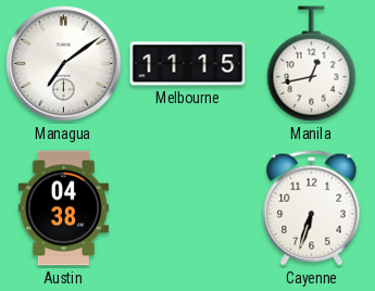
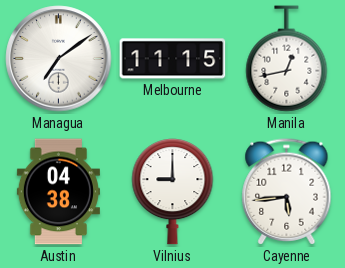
Vilnius: none -> 9:00 (173, 192)
Cayenne: 6:33 -> 5:44 (287, 192)
